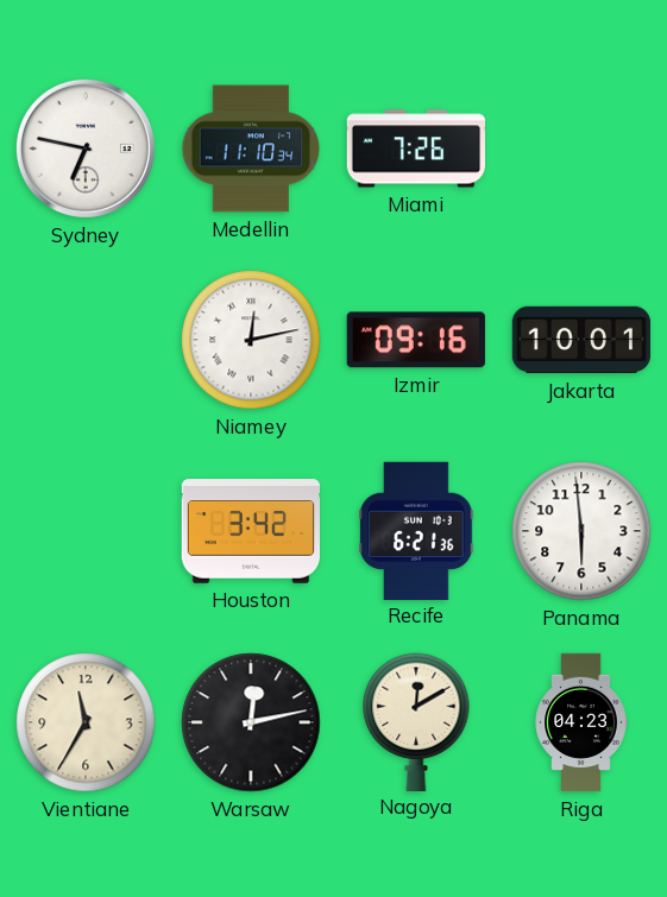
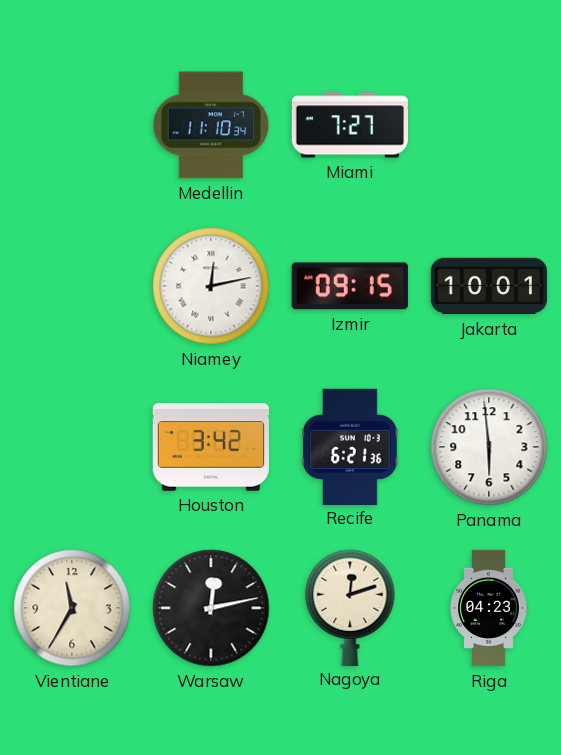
Sydney: 6:47 -> none (86, 149)
Miami: 7:26 -> 7:27 (349, 125)
Izmir: 09:16 -> 09:15 (350, 286)
Nagoya: 12:10 -> 12:12 (350, 607)
